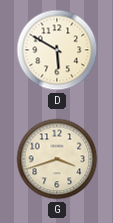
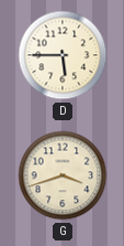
D: 5:50 -> 5:45 (63, 55)
